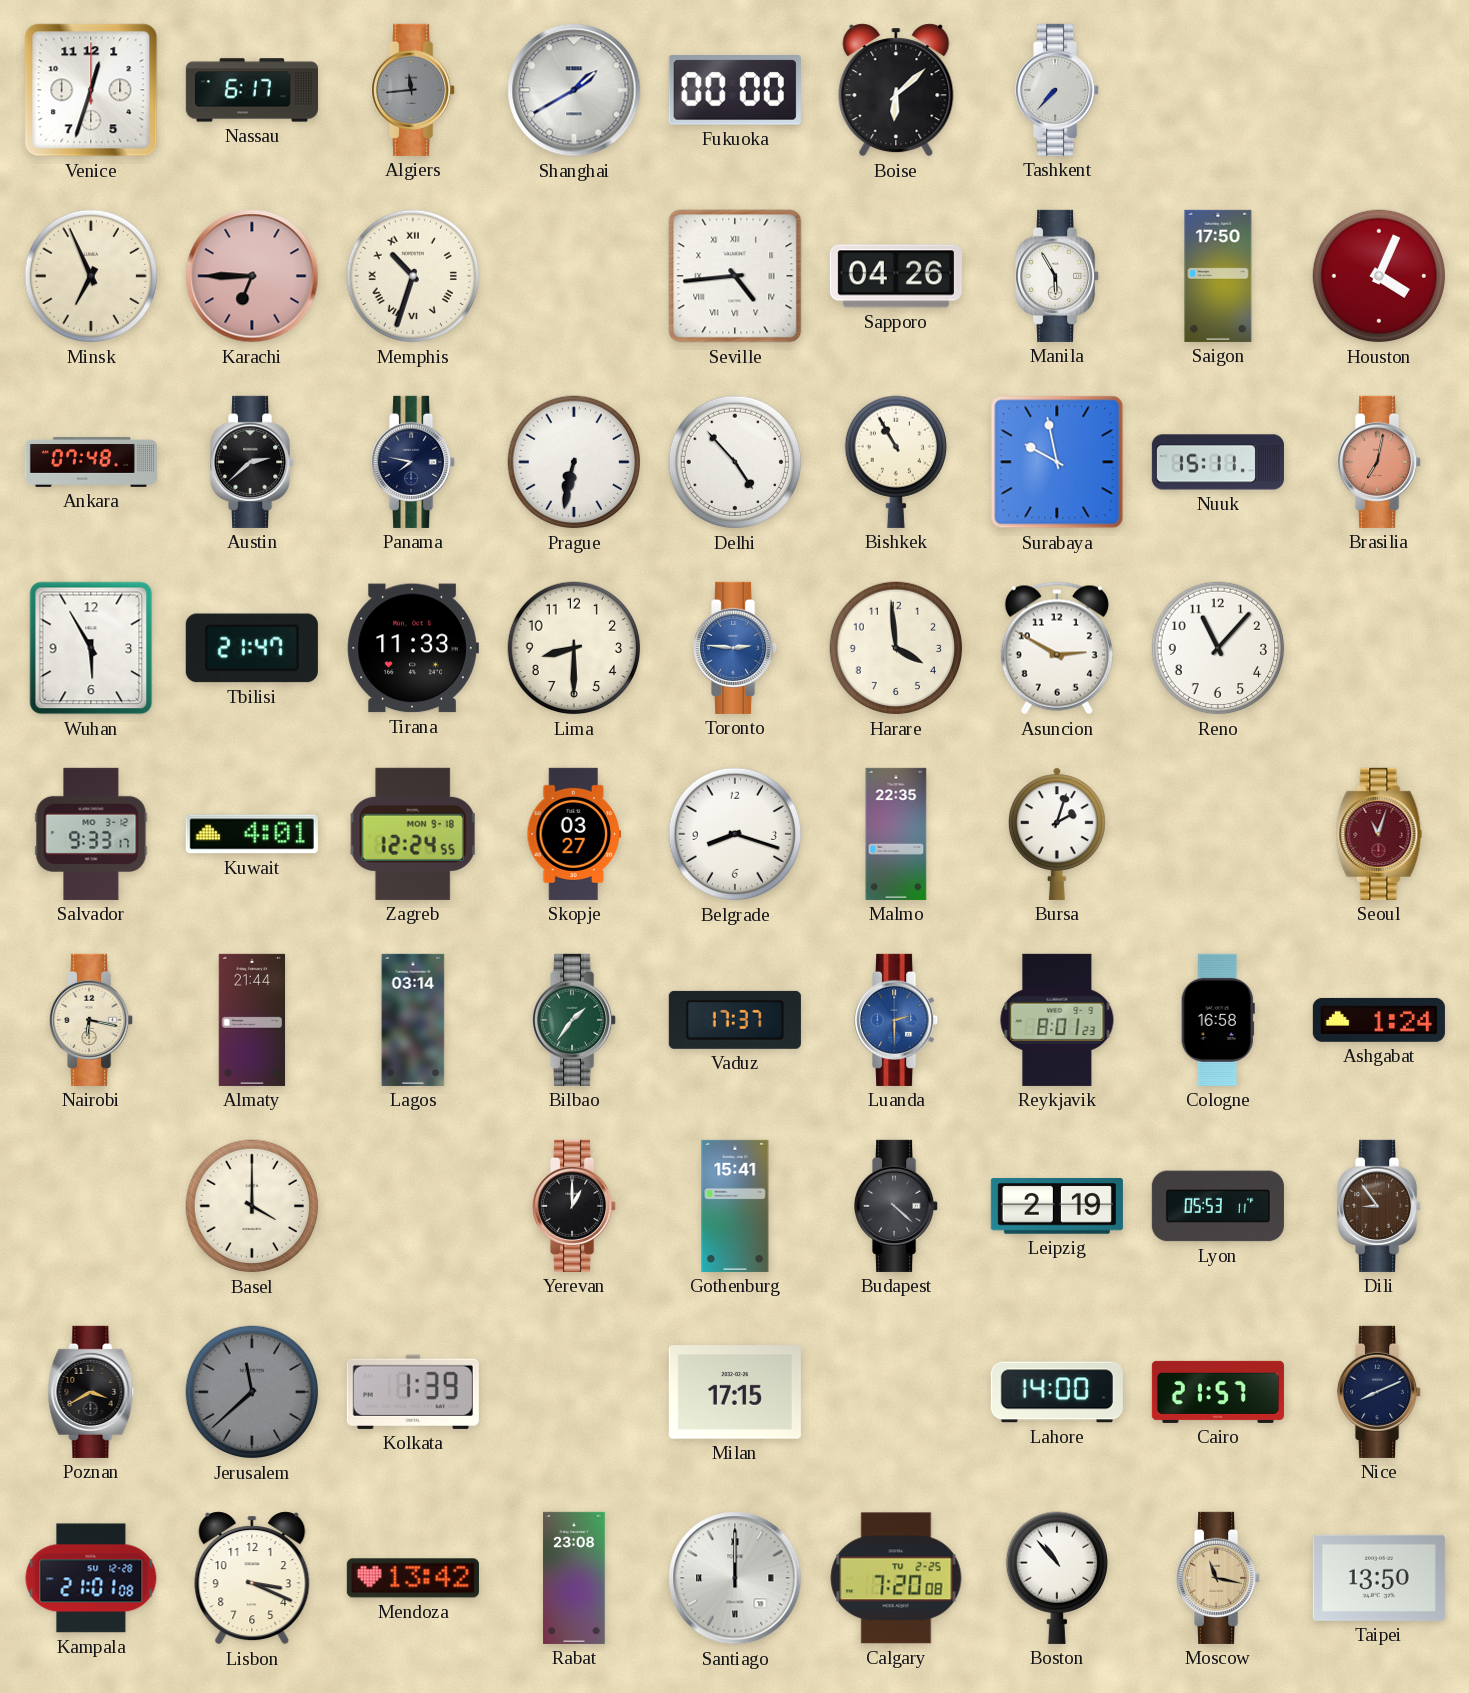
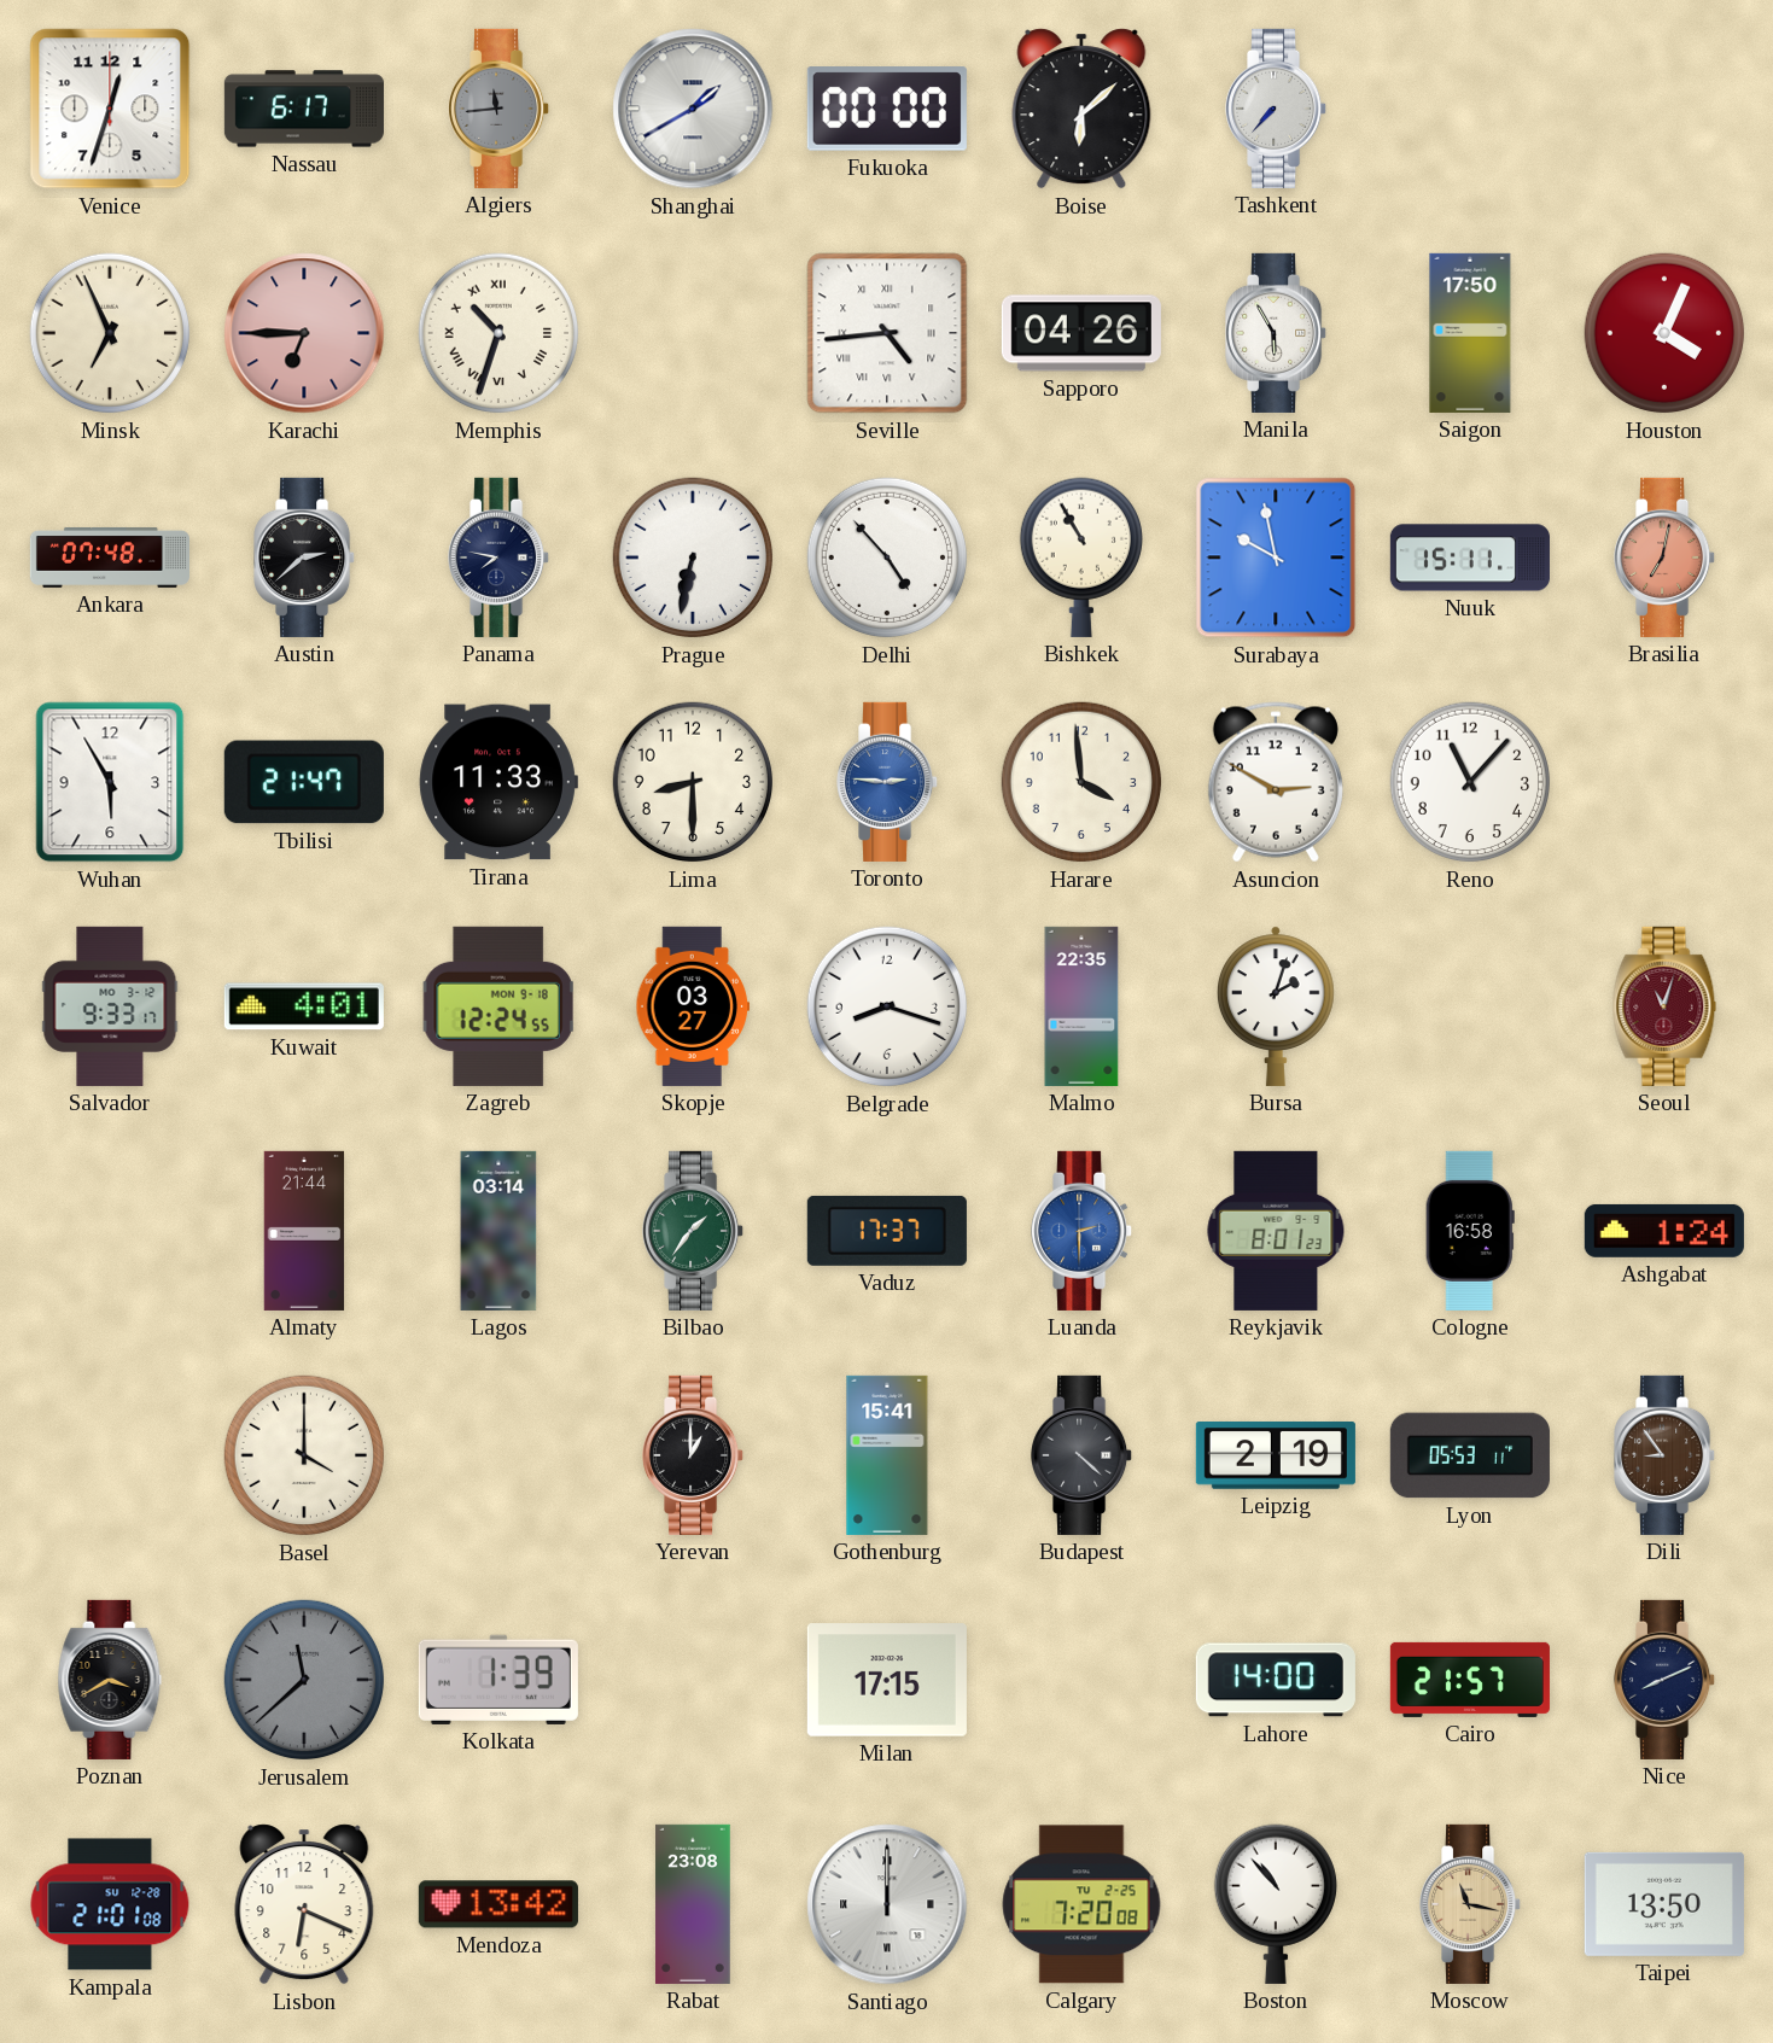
Nairobi: 6:17 -> none (92, 1020)
Lisbon: 3:19 -> 6:19 (304, 1904)
